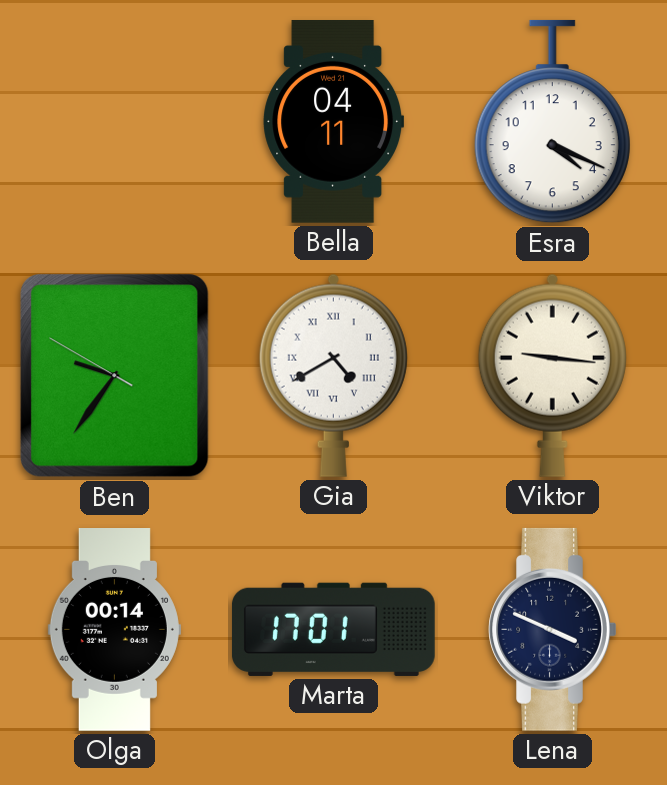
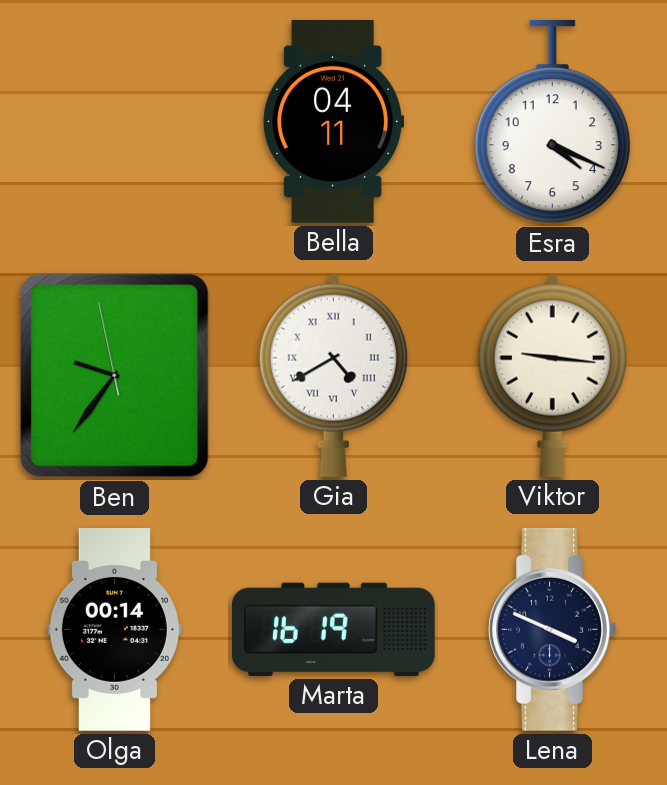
Ben: 9:35:50 -> 9:35:58 (115, 376)
Marta: 17:01 -> 16:19 (333, 629)
